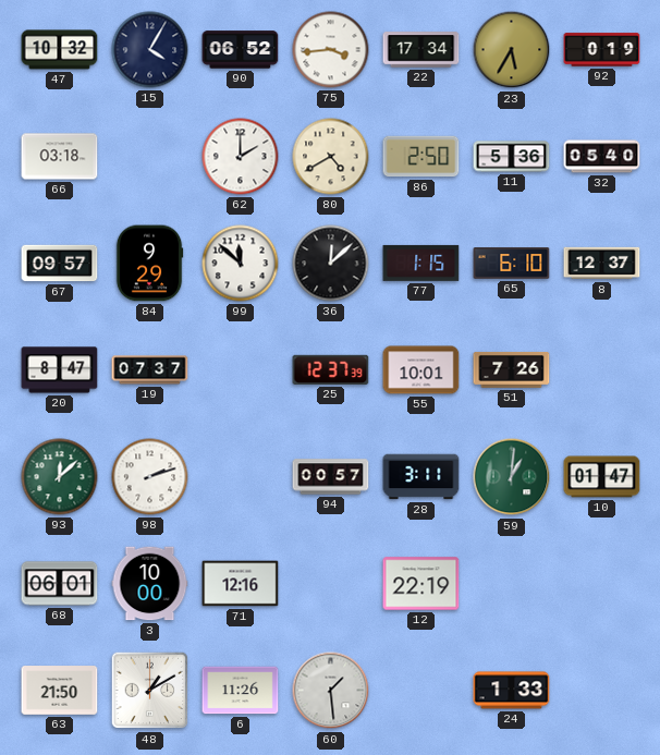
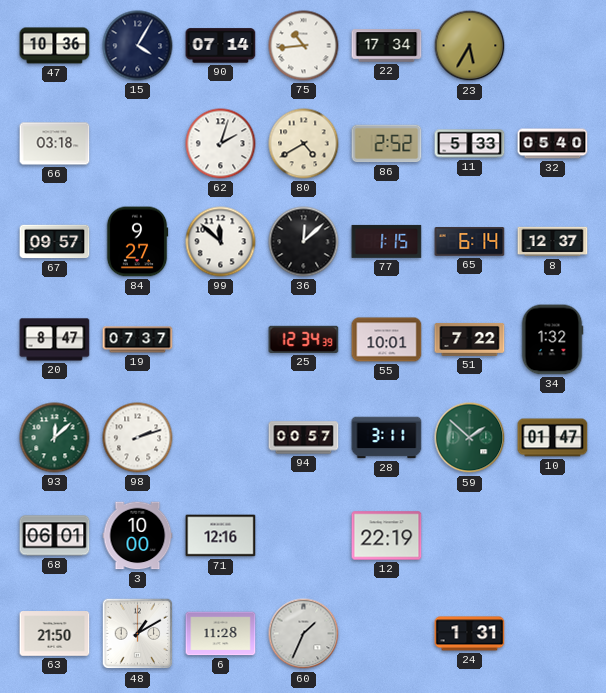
47: 10:32 -> 10:36 (55, 46)
90: 06:52 -> 07:14 (221, 46)
75: 3:44 -> 10:44 (304, 46)
92: 0:19 -> none (602, 50)
62: 2:00 -> 2:03 (221, 144)
86: 2:50 -> 2:52 (387, 144)
11: 5:36 -> 5:33 (470, 144)
84: 9:29 -> 9:27 (137, 242)
65: 6:10 -> 6:14 (470, 242)
25: 12:37 -> 12:34 (304, 339)
51: 7:26 -> 7:22 (470, 339)
34: none -> 1:32 (552, 340)
59: 1:01 -> 1:52 (470, 438)
6: 11:26 -> 11:28 (221, 634)
60: 1:29 -> 1:34 (304, 634)
24: 1:33 -> 1:31 (470, 634)
